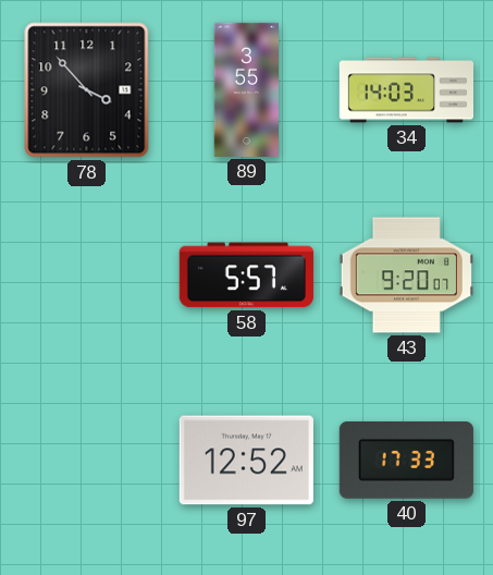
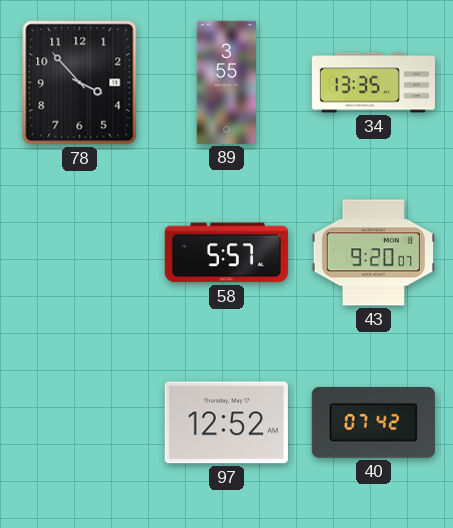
34: 14:03 -> 13:35 (373, 83)
40: 17:33 -> 07:42 (373, 422)
